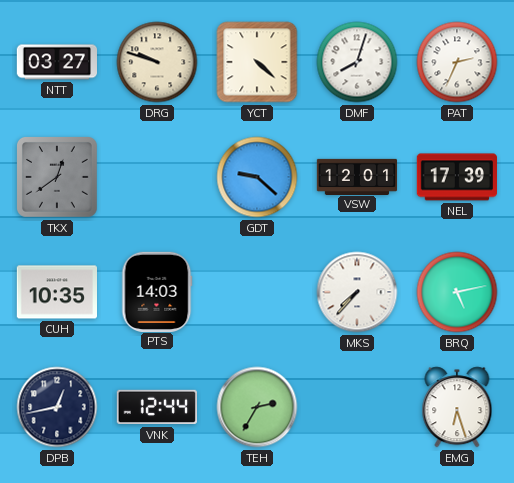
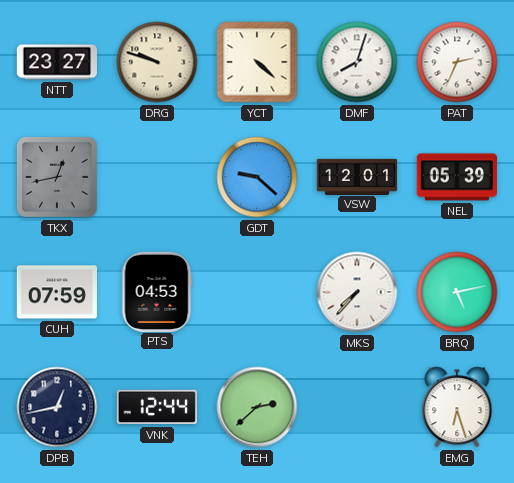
NTT: 03:27 -> 23:27 (56, 62)
TKX: 12:39 -> 12:43 (57, 177)
NEL: 17:39 -> 05:39 (456, 177)
CUH: 10:35 -> 07:59 (56, 292)
PTS: 14:03 -> 04:53 (157, 291)
TEH: 2:35 -> 2:38 (257, 407)
